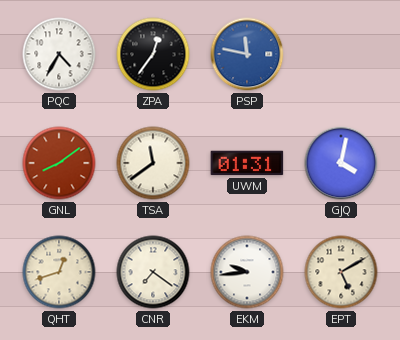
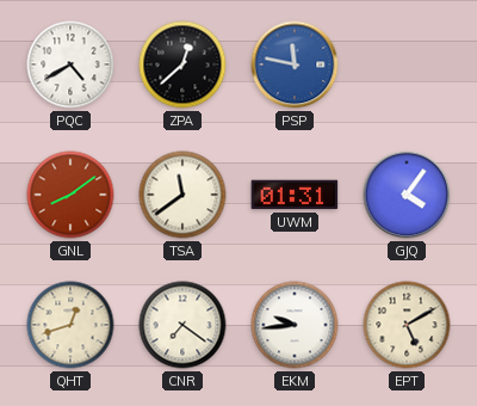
PQC: 4:35 -> 4:40 (70, 64)
ZPA: 12:36 -> 12:38 (182, 64)
GJQ: 4:02 -> 4:06 (407, 195)
